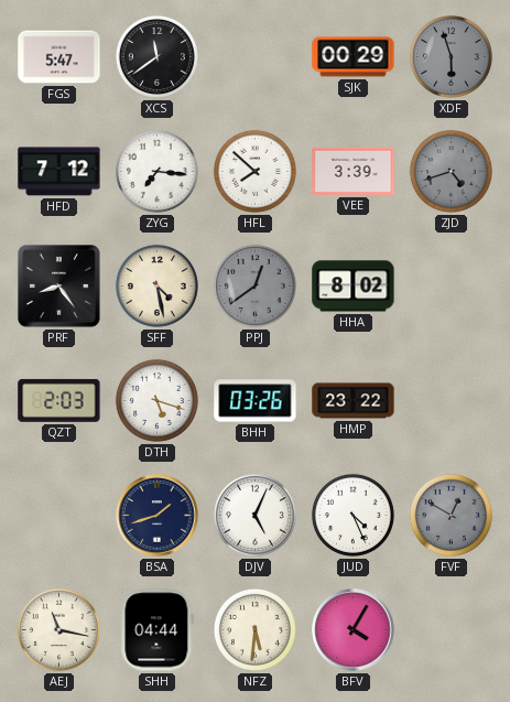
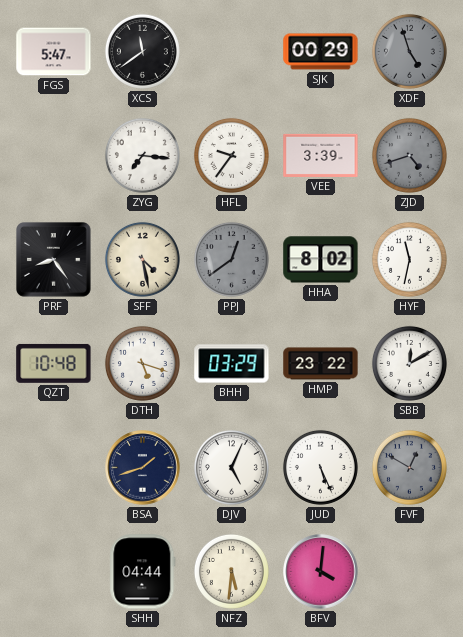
XDF: 5:57 -> 4:57 (409, 51)
HFD: 7:12 -> none (59, 172)
HFL: 7:52 -> 9:36 (231, 155)
HYF: none -> 11:32 (409, 259)
QZT: 2:03 -> 10:48 (54, 363)
BHH: 03:26 -> 03:29 (232, 364)
SBB: none -> 12:10 (409, 363)
JUD: 4:26 -> 5:26 (320, 467)
AEJ: 11:17 -> none (58, 629)
BFV: 4:05 -> 4:01 (321, 572)
